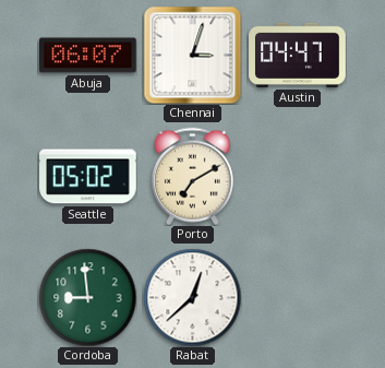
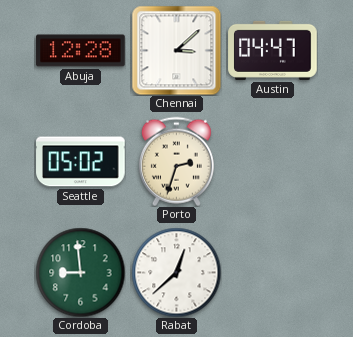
Abuja: 06:07 -> 12:28 (81, 51)
Chennai: 3:03 -> 3:08 (176, 50)
Porto: 7:10 -> 2:33 (176, 161)
